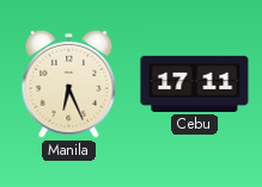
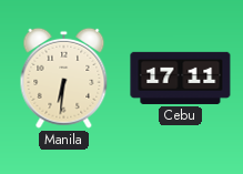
Manila: 6:26 -> 6:31 (64, 78)
